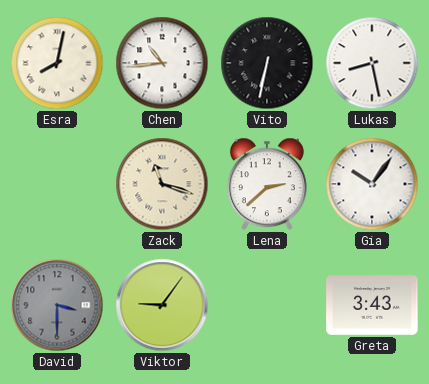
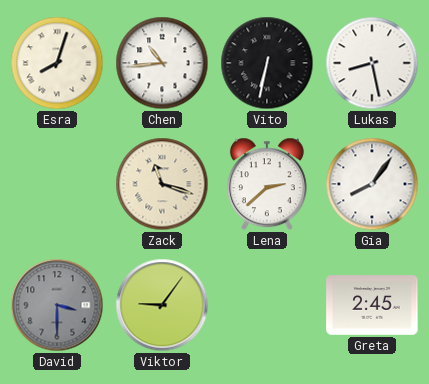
Esra: 8:02 -> 8:03 (57, 63)
Gia: 10:06 -> 8:06 (372, 184)
Greta: 3:43 -> 2:45 (372, 305)
